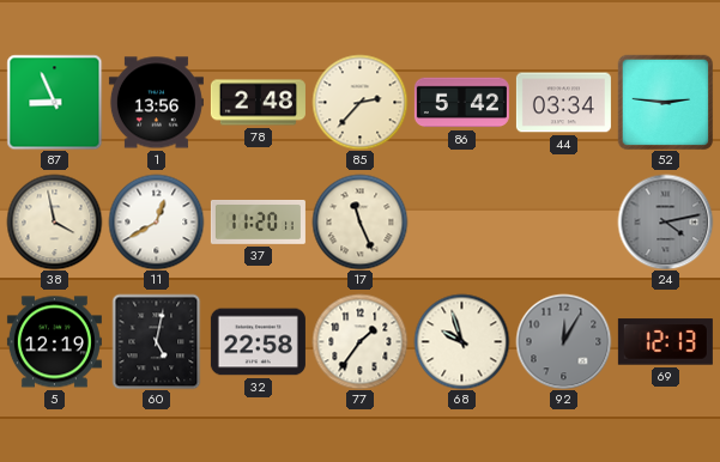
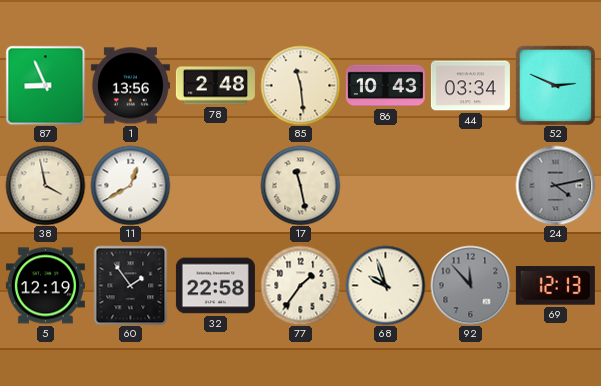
85: 2:37 -> 11:29 (300, 85)
86: 5:42 -> 10:43 (385, 86)
52: 2:46 -> 2:49 (555, 85)
37: 11:20 -> none (258, 223)
17: 11:26 -> 11:28 (300, 185)
60: 5:02 -> 1:54 (131, 285)
92: 12:05 -> 11:53 (470, 285)
